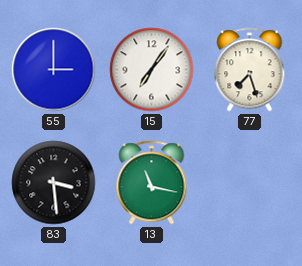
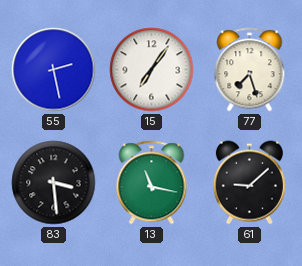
55: 3:00 -> 2:28 (54, 70)
61: none -> 9:08 (249, 183)
